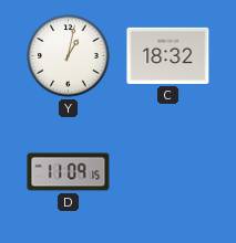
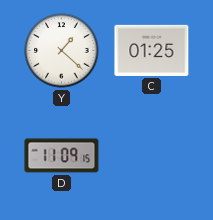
Y: 1:02 -> 1:22 (62, 51)
C: 18:32 -> 01:25 (152, 50)
